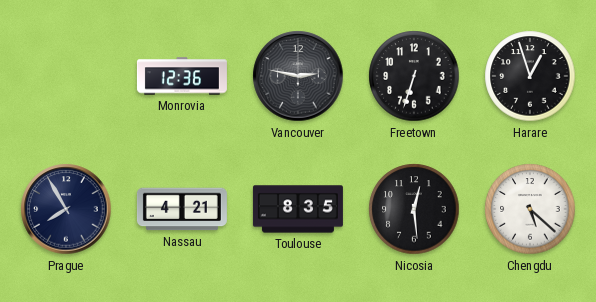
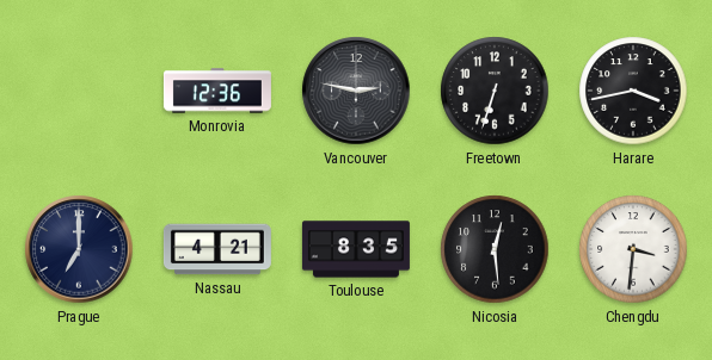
Harare: 12:57 -> 3:43 (633, 91)
Prague: 7:55 -> 7:00 (79, 249)
Chengdu: 5:22 -> 3:31 (633, 249)
